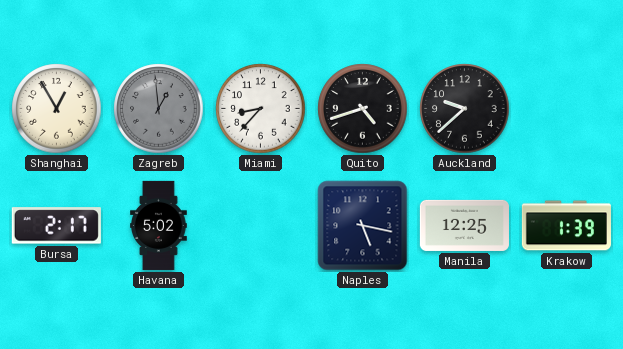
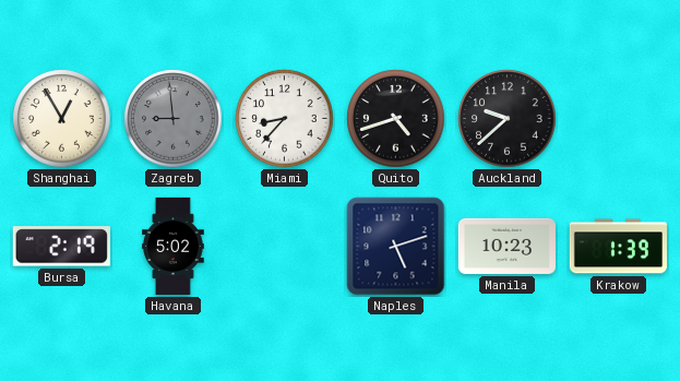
Zagreb: 12:59 -> 8:59 (174, 119)
Bursa: 2:17 -> 2:19 (61, 247)
Naples: 5:17 -> 5:12 (396, 247)
Manila: 12:25 -> 10:23 (506, 246)
